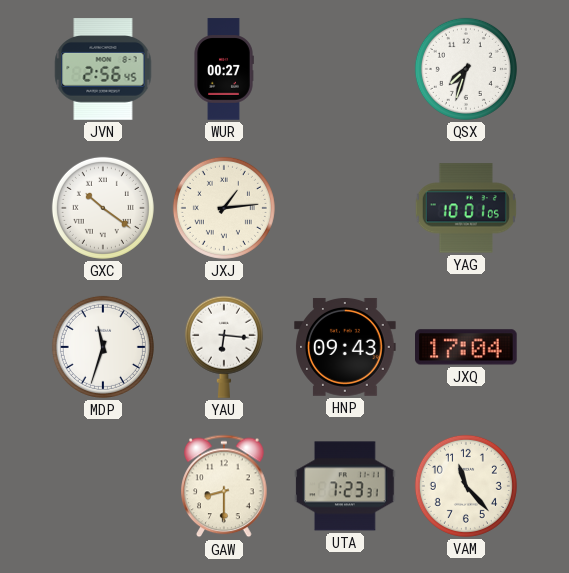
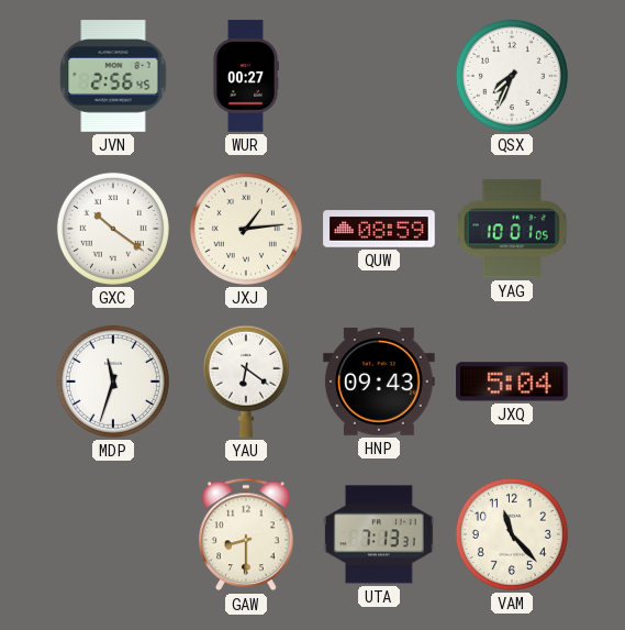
QSX: 7:33 -> 7:34 (512, 76)
QUW: none -> 08:59 (379, 229)
YAU: 6:16 -> 6:21 (246, 382)
JXQ: 17:04 -> 5:04 (513, 382)
UTA: 7:23 -> 7:13 (379, 534)
